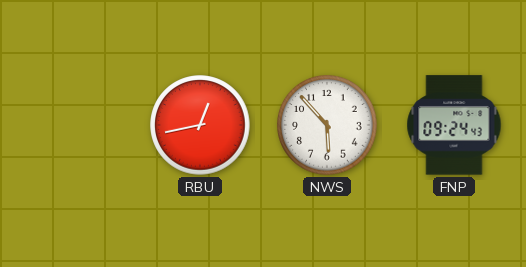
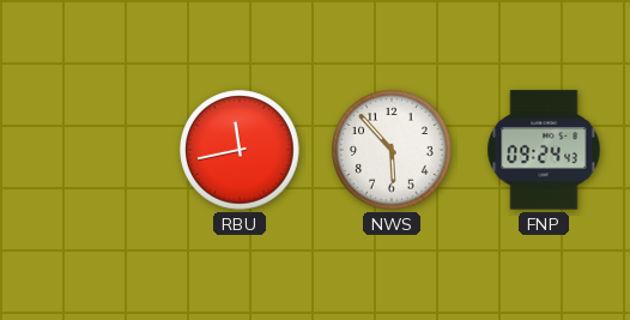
RBU: 12:43 -> 11:43 (240, 150)
